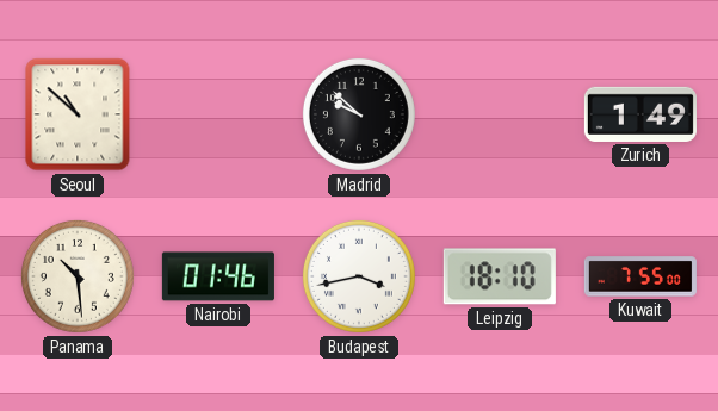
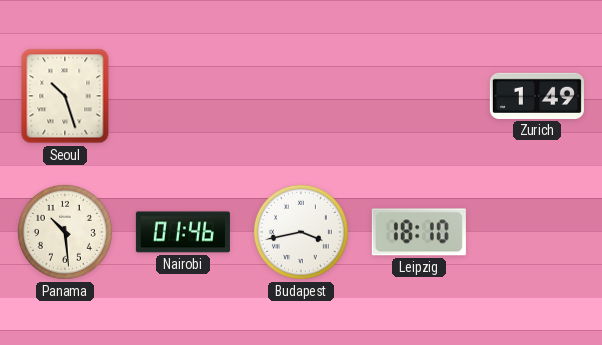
Seoul: 10:52 -> 10:27 (65, 96)
Madrid: 9:52 -> none (359, 114)
Kuwait: 7:55 -> none (640, 276)
